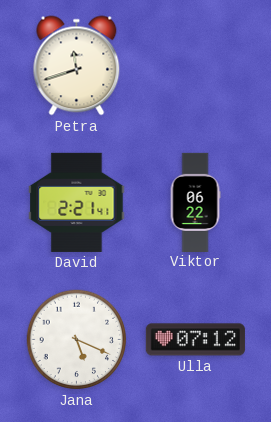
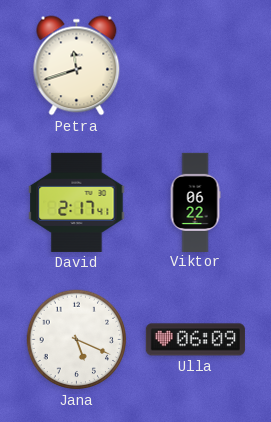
David: 2:21 -> 2:17 (77, 202)
Ulla: 07:12 -> 06:09 (195, 340)
